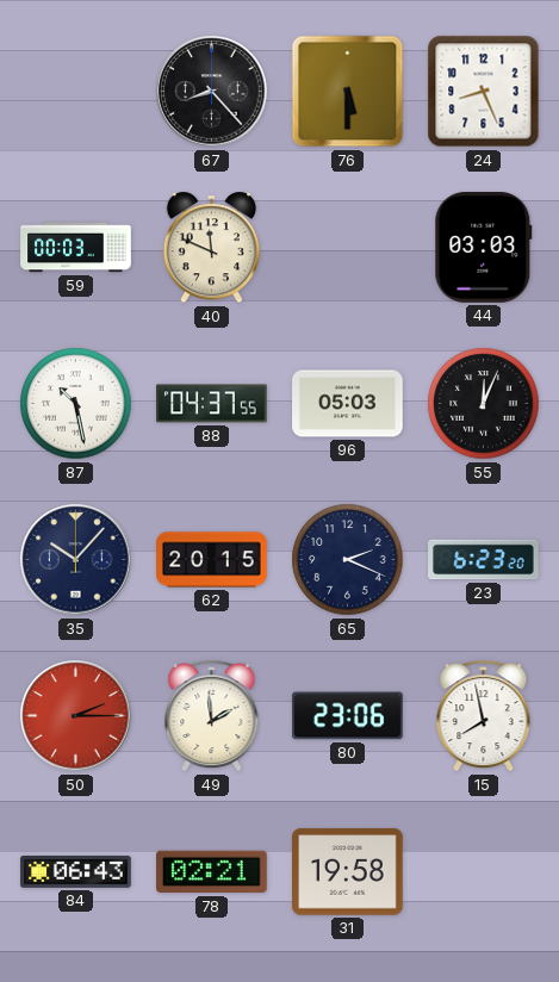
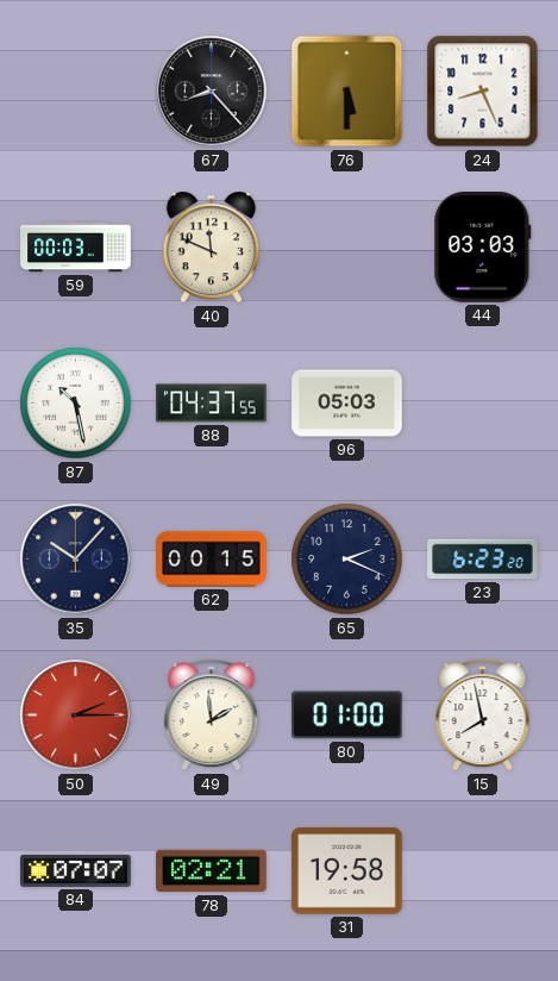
55: 12:04 -> none (484, 404)
62: 20:15 -> 00:15 (212, 560)
80: 23:06 -> 01:00 (347, 716)
84: 06:43 -> 07:07 (76, 870)
